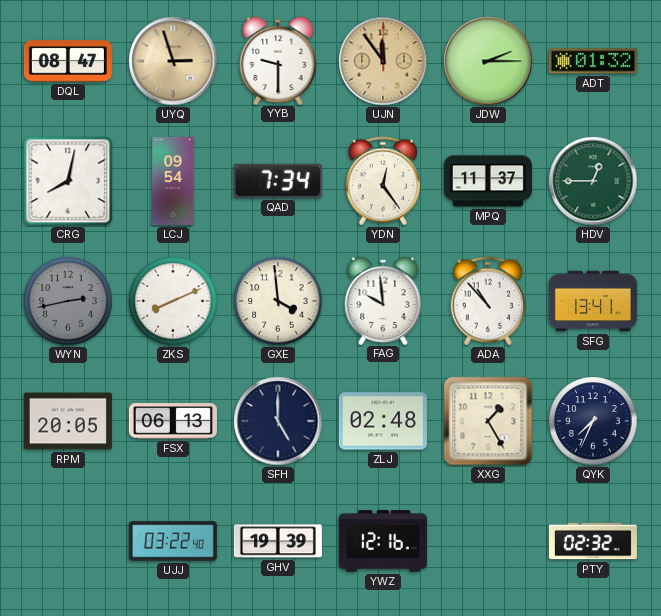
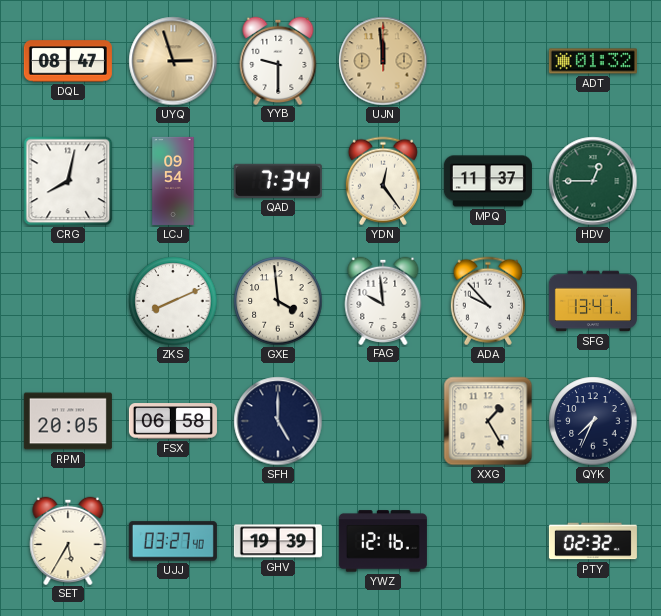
UJN: 11:54 -> 11:59 (383, 61)
JDW: 2:15 -> none (488, 61)
WYN: 2:43 -> none (68, 301)
ADA: 10:53 -> 9:53 (488, 301)
FSX: 06:13 -> 06:58 (173, 421)
ZLJ: 02:48 -> none (383, 421)
SET: none -> 5:35 (68, 540)
UJJ: 03:22 -> 03:27 (173, 541)
